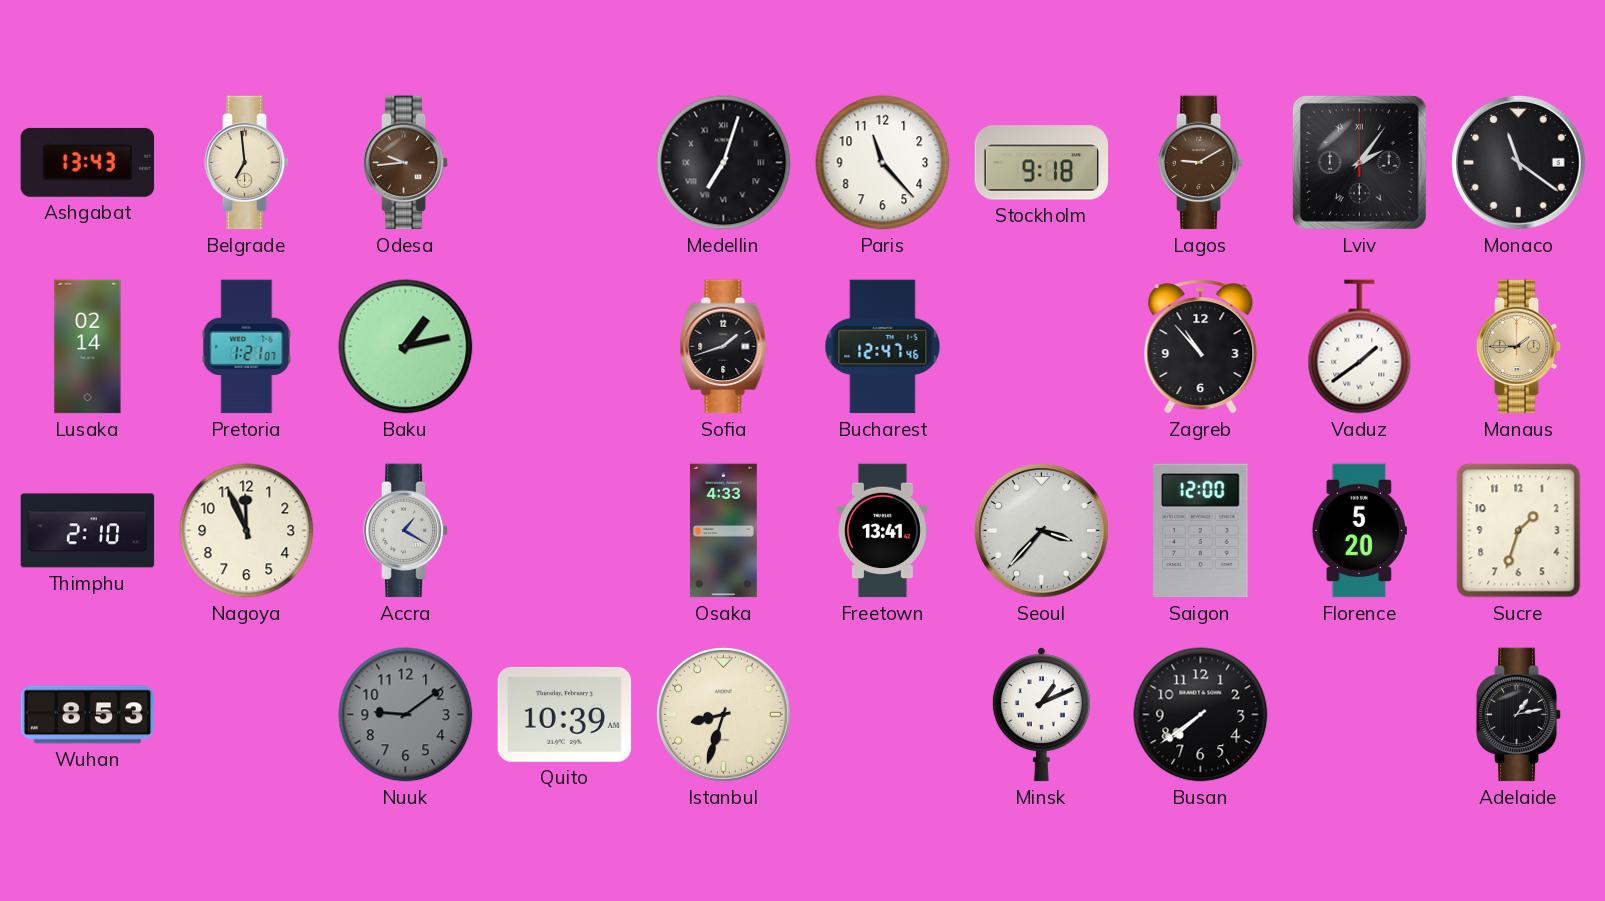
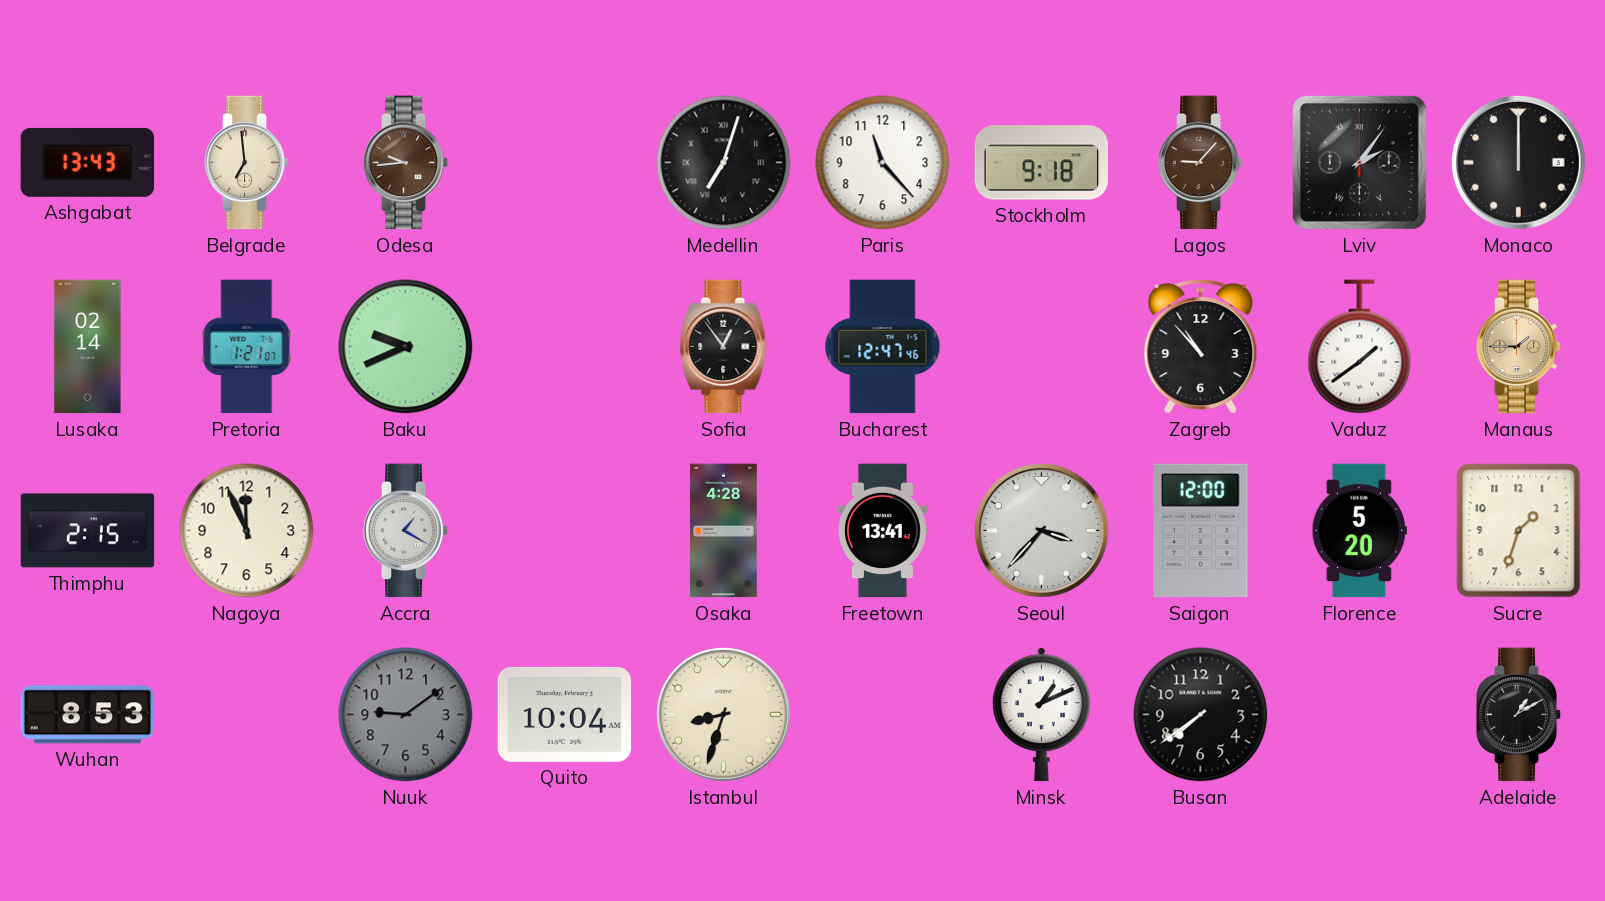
Lagos: 9:10 -> 9:07 (1201, 163)
Monaco: 11:21 -> 12:00 (1519, 163)
Baku: 1:13 -> 9:41 (406, 347)
Sofia: 1:42 -> 12:54 (724, 347)
Thimphu: 2:10 -> 2:15 (88, 531)
Osaka: 4:33 -> 4:28 (724, 531)
Quito: 10:39 -> 10:04 (565, 714)
Adelaide: 1:13 -> 1:10 (1519, 715)
